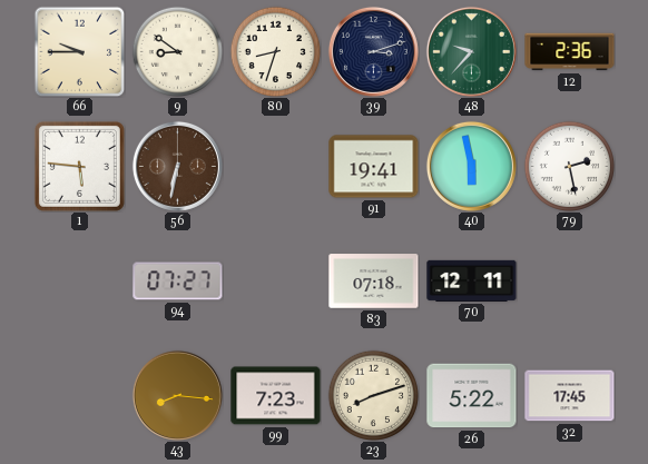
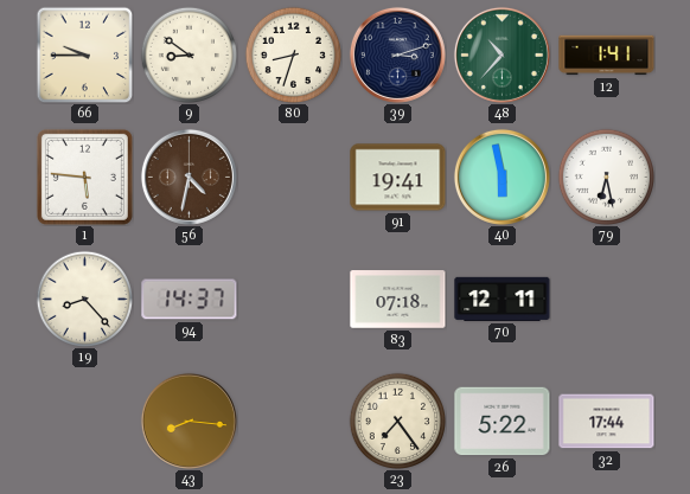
48: 9:37 -> 10:37 (501, 54)
12: 2:36 -> 1:41 (607, 56)
56: 6:32 -> 4:32 (189, 177)
79: 2:28 -> 6:28 (606, 177)
19: none -> 8:23 (84, 299)
94: 07:27 -> 14:37 (190, 300)
99: 7:23 -> none (276, 396)
23: 8:12 -> 7:24 (397, 421)
32: 17:45 -> 17:44 (607, 422)
